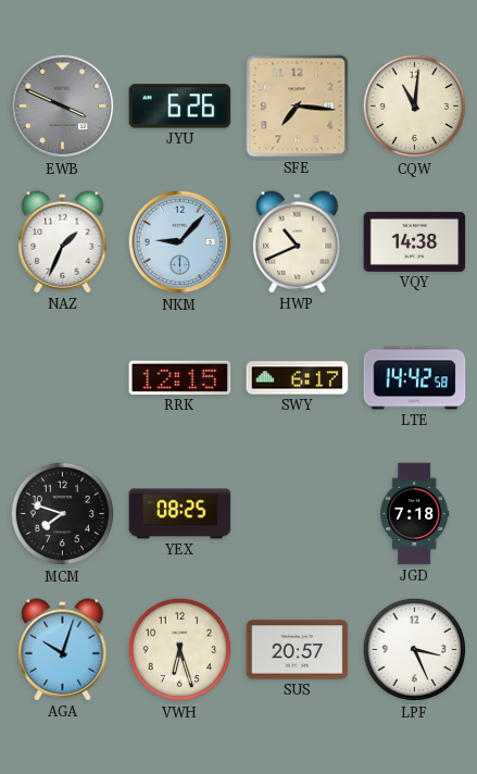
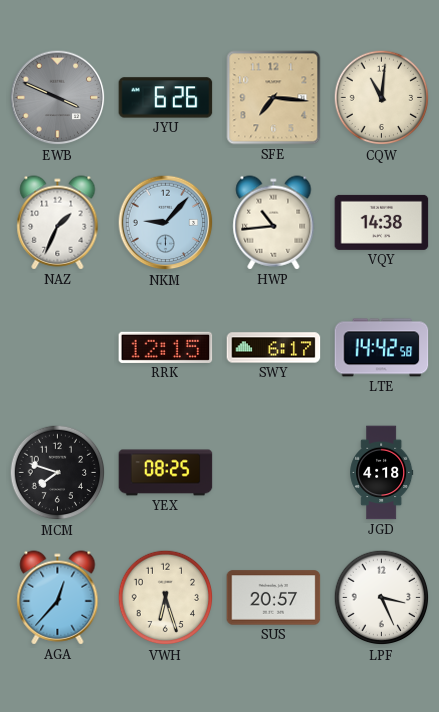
HWP: 10:41 -> 10:44 (274, 223)
JGD: 7:18 -> 4:18 (382, 473)
AGA: 10:03 -> 12:37 (58, 598)
